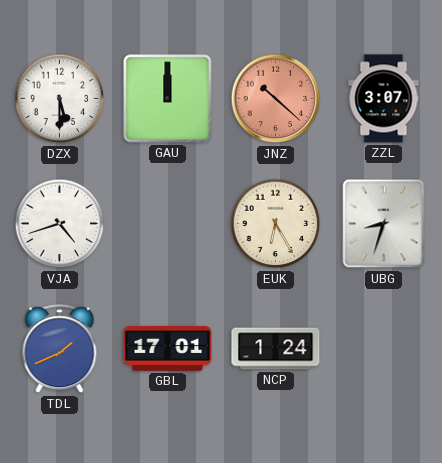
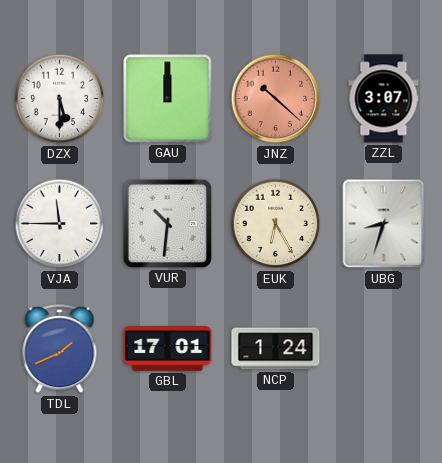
VJA: 4:42 -> 11:45 (60, 224)
VUR: none -> 10:31 (167, 223)
